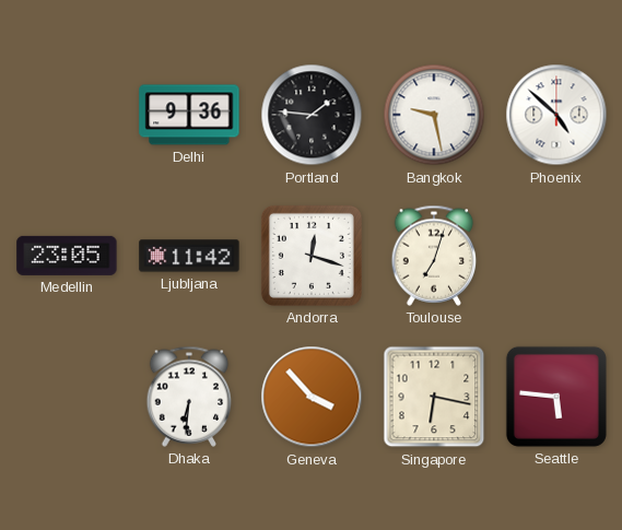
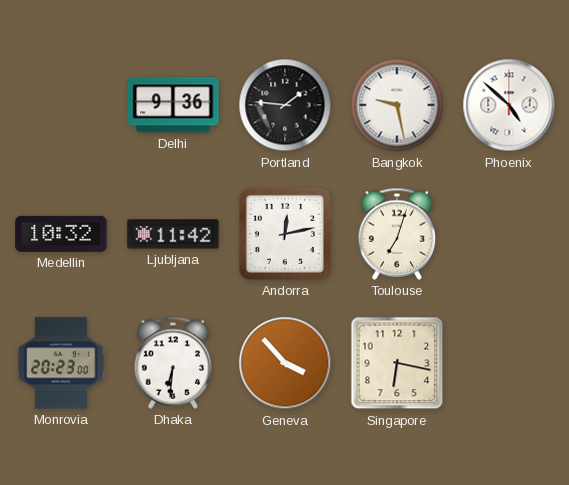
Medellin: 23:05 -> 10:32 (61, 234)
Andorra: 12:18 -> 12:13 (285, 234)
Monrovia: none -> 20:23 (60, 363)
Seattle: 5:46 -> none (556, 397)
